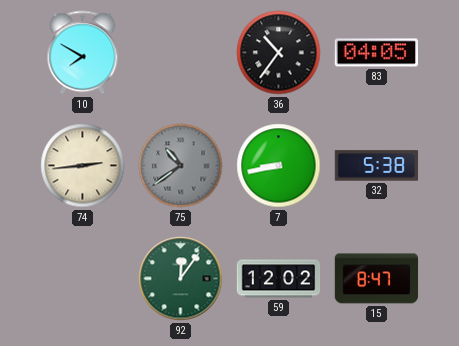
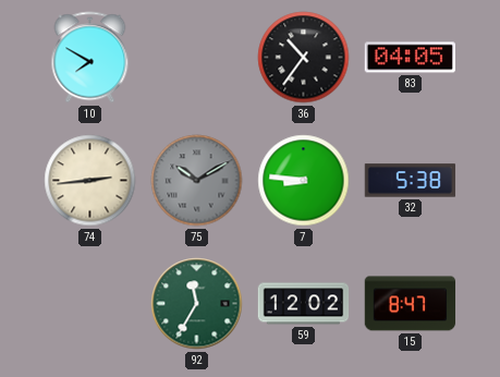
75: 10:39 -> 10:10 (197, 181)
7: 8:43 -> 8:46 (304, 181)
92: 12:06 -> 11:35 (197, 304)
